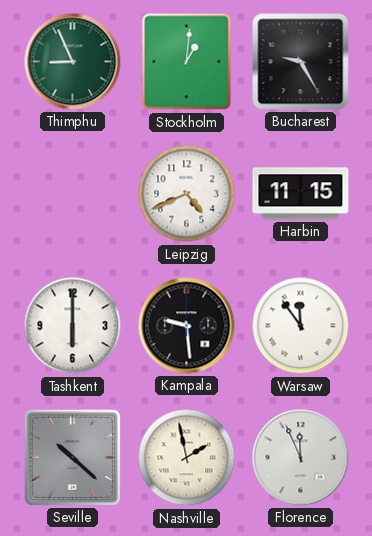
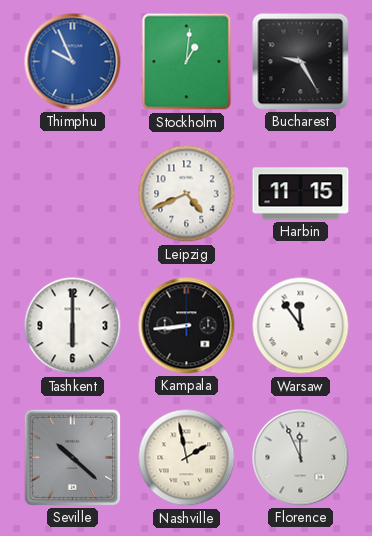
Thimphu: 8:56 -> 9:56 (73, 62)
Thimphu dial: green -> blue (73, 62)
Kampala: 9:29 -> 8:44 (187, 326)
